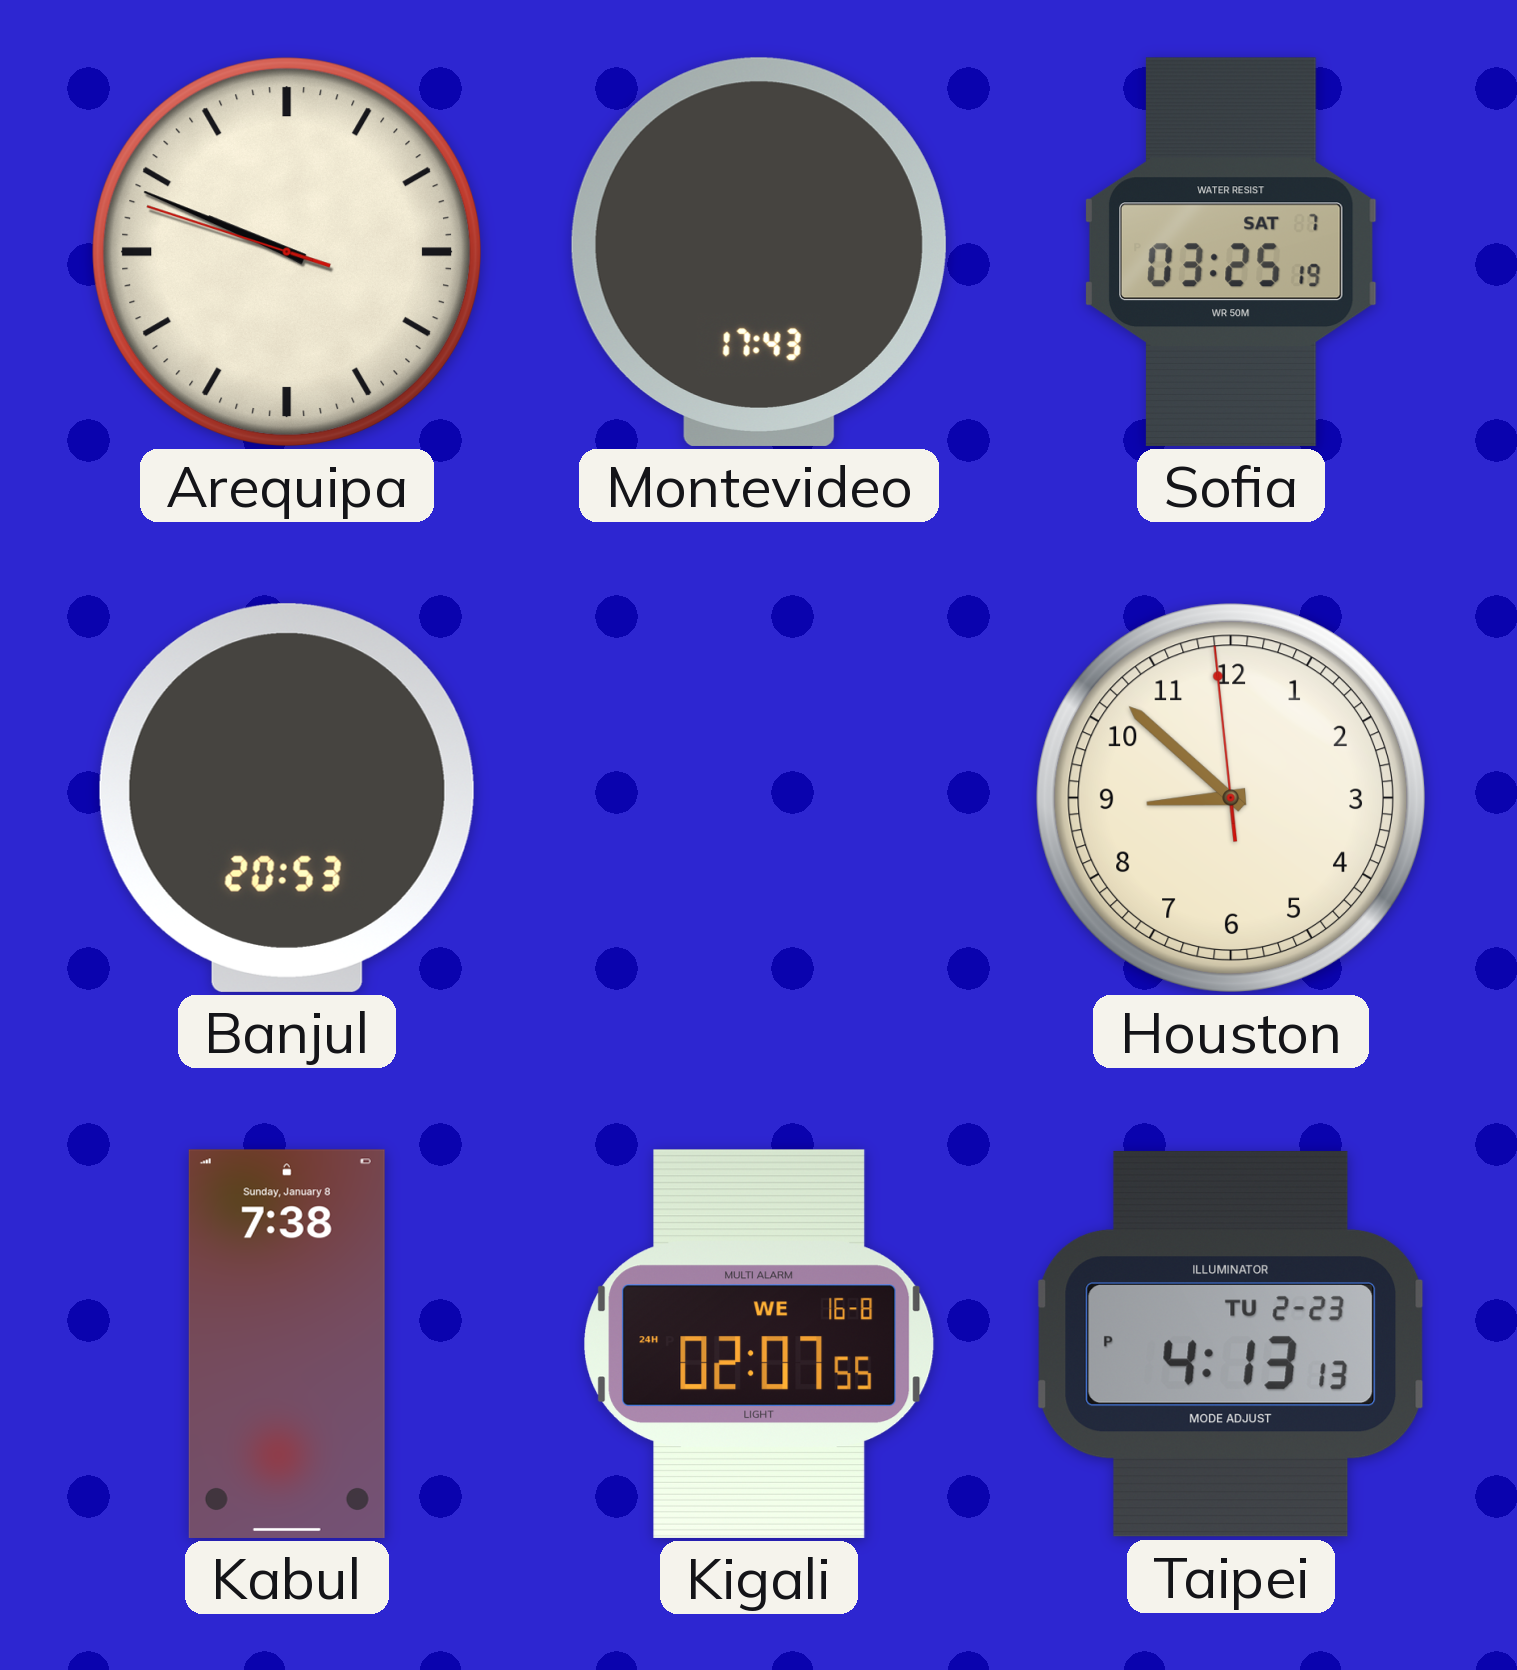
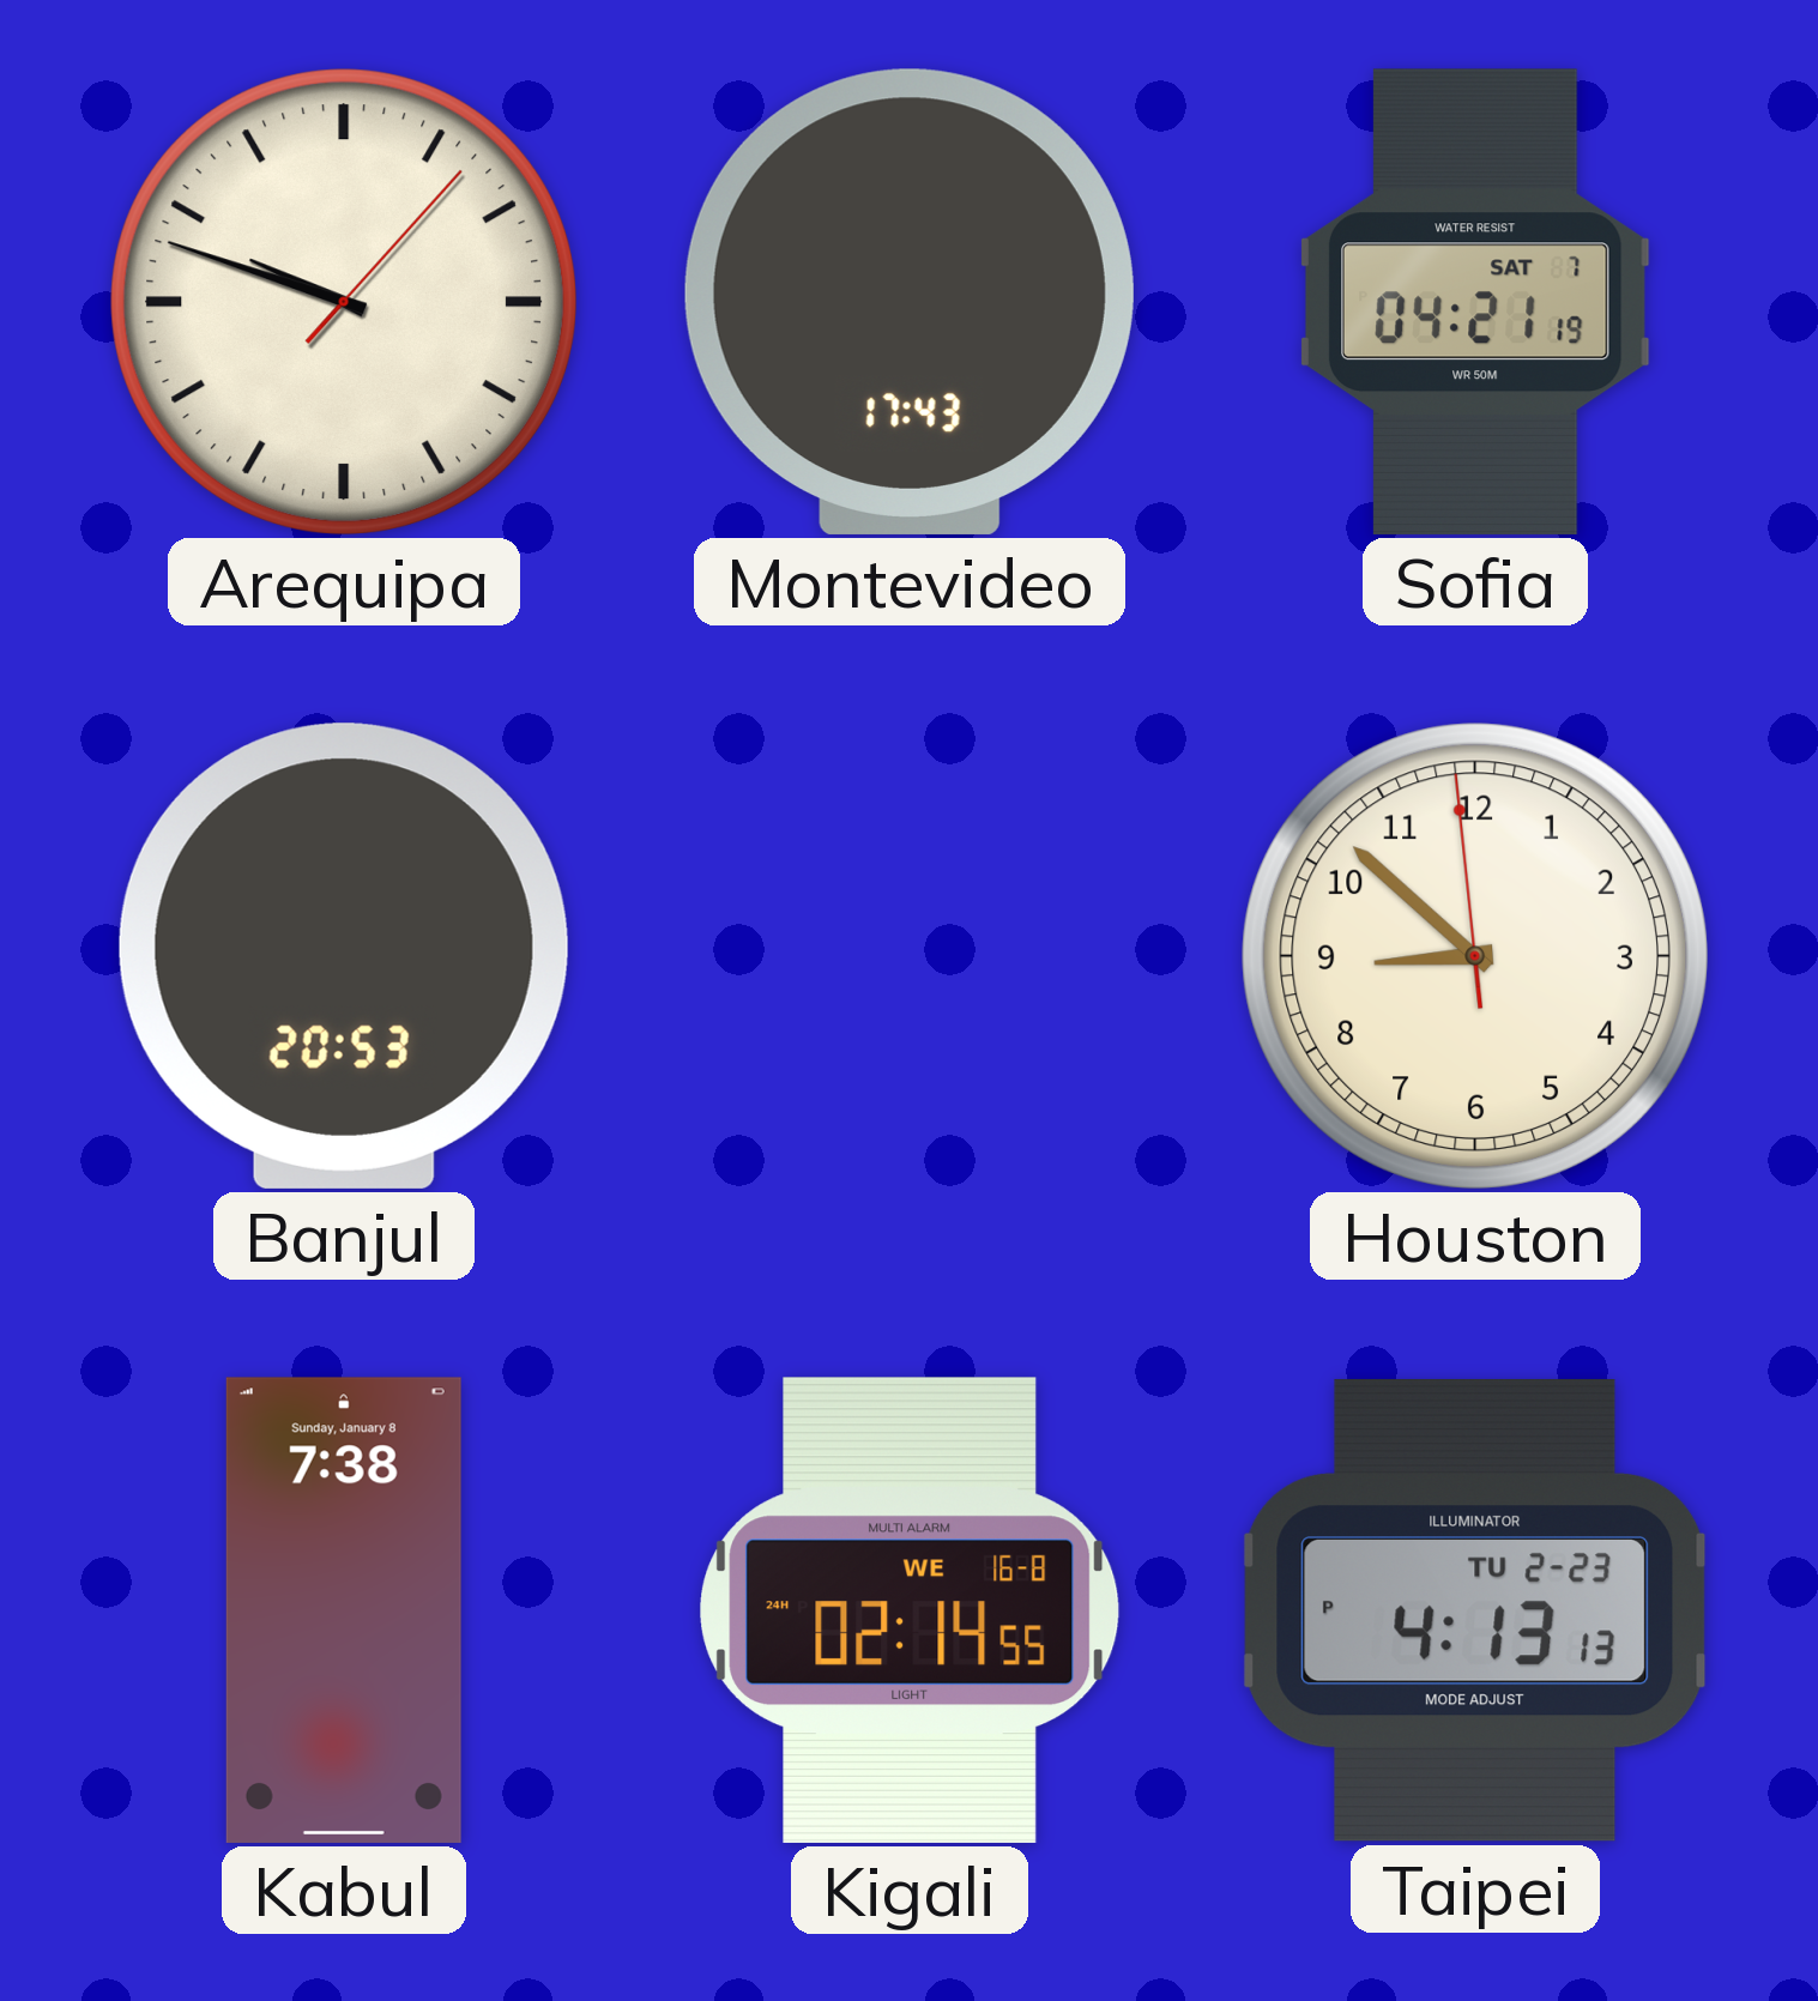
Arequipa: 9:48:48 -> 9:48:07 (344, 302)
Sofia: 03:25 -> 04:21 (1475, 302)
Kigali: 02:07 -> 02:14 (910, 1610)
